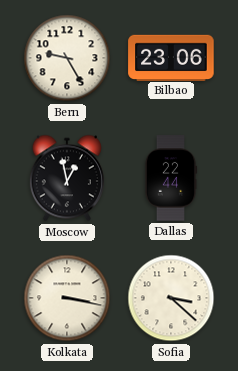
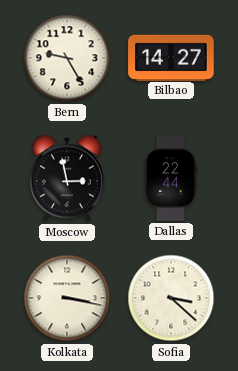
Bilbao: 23:06 -> 14:27 (171, 57)
Moscow: 12:58 -> 2:58 (67, 178)
